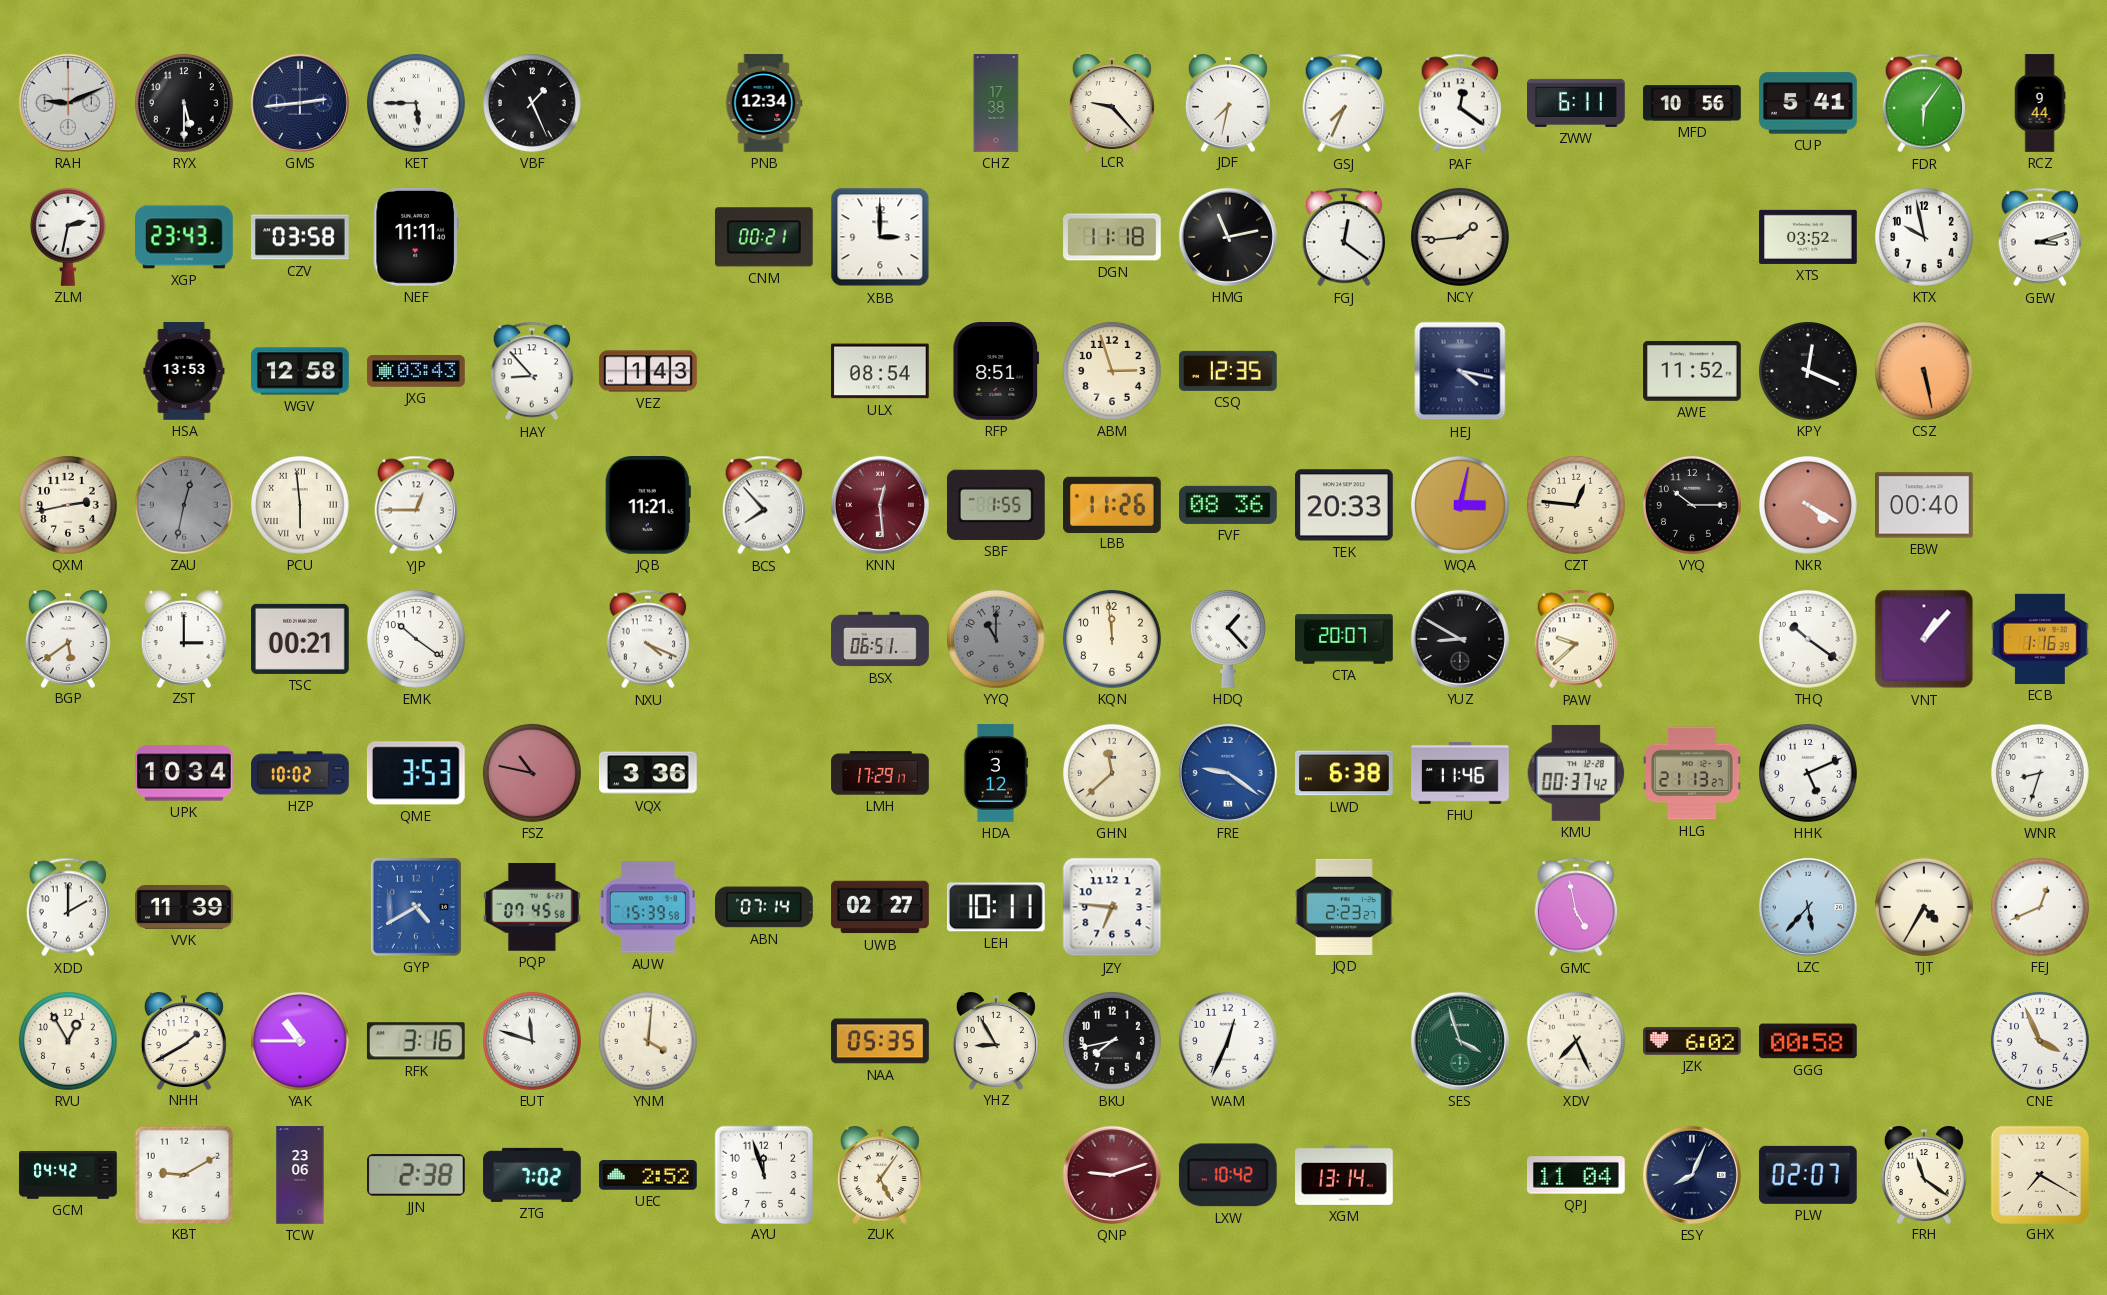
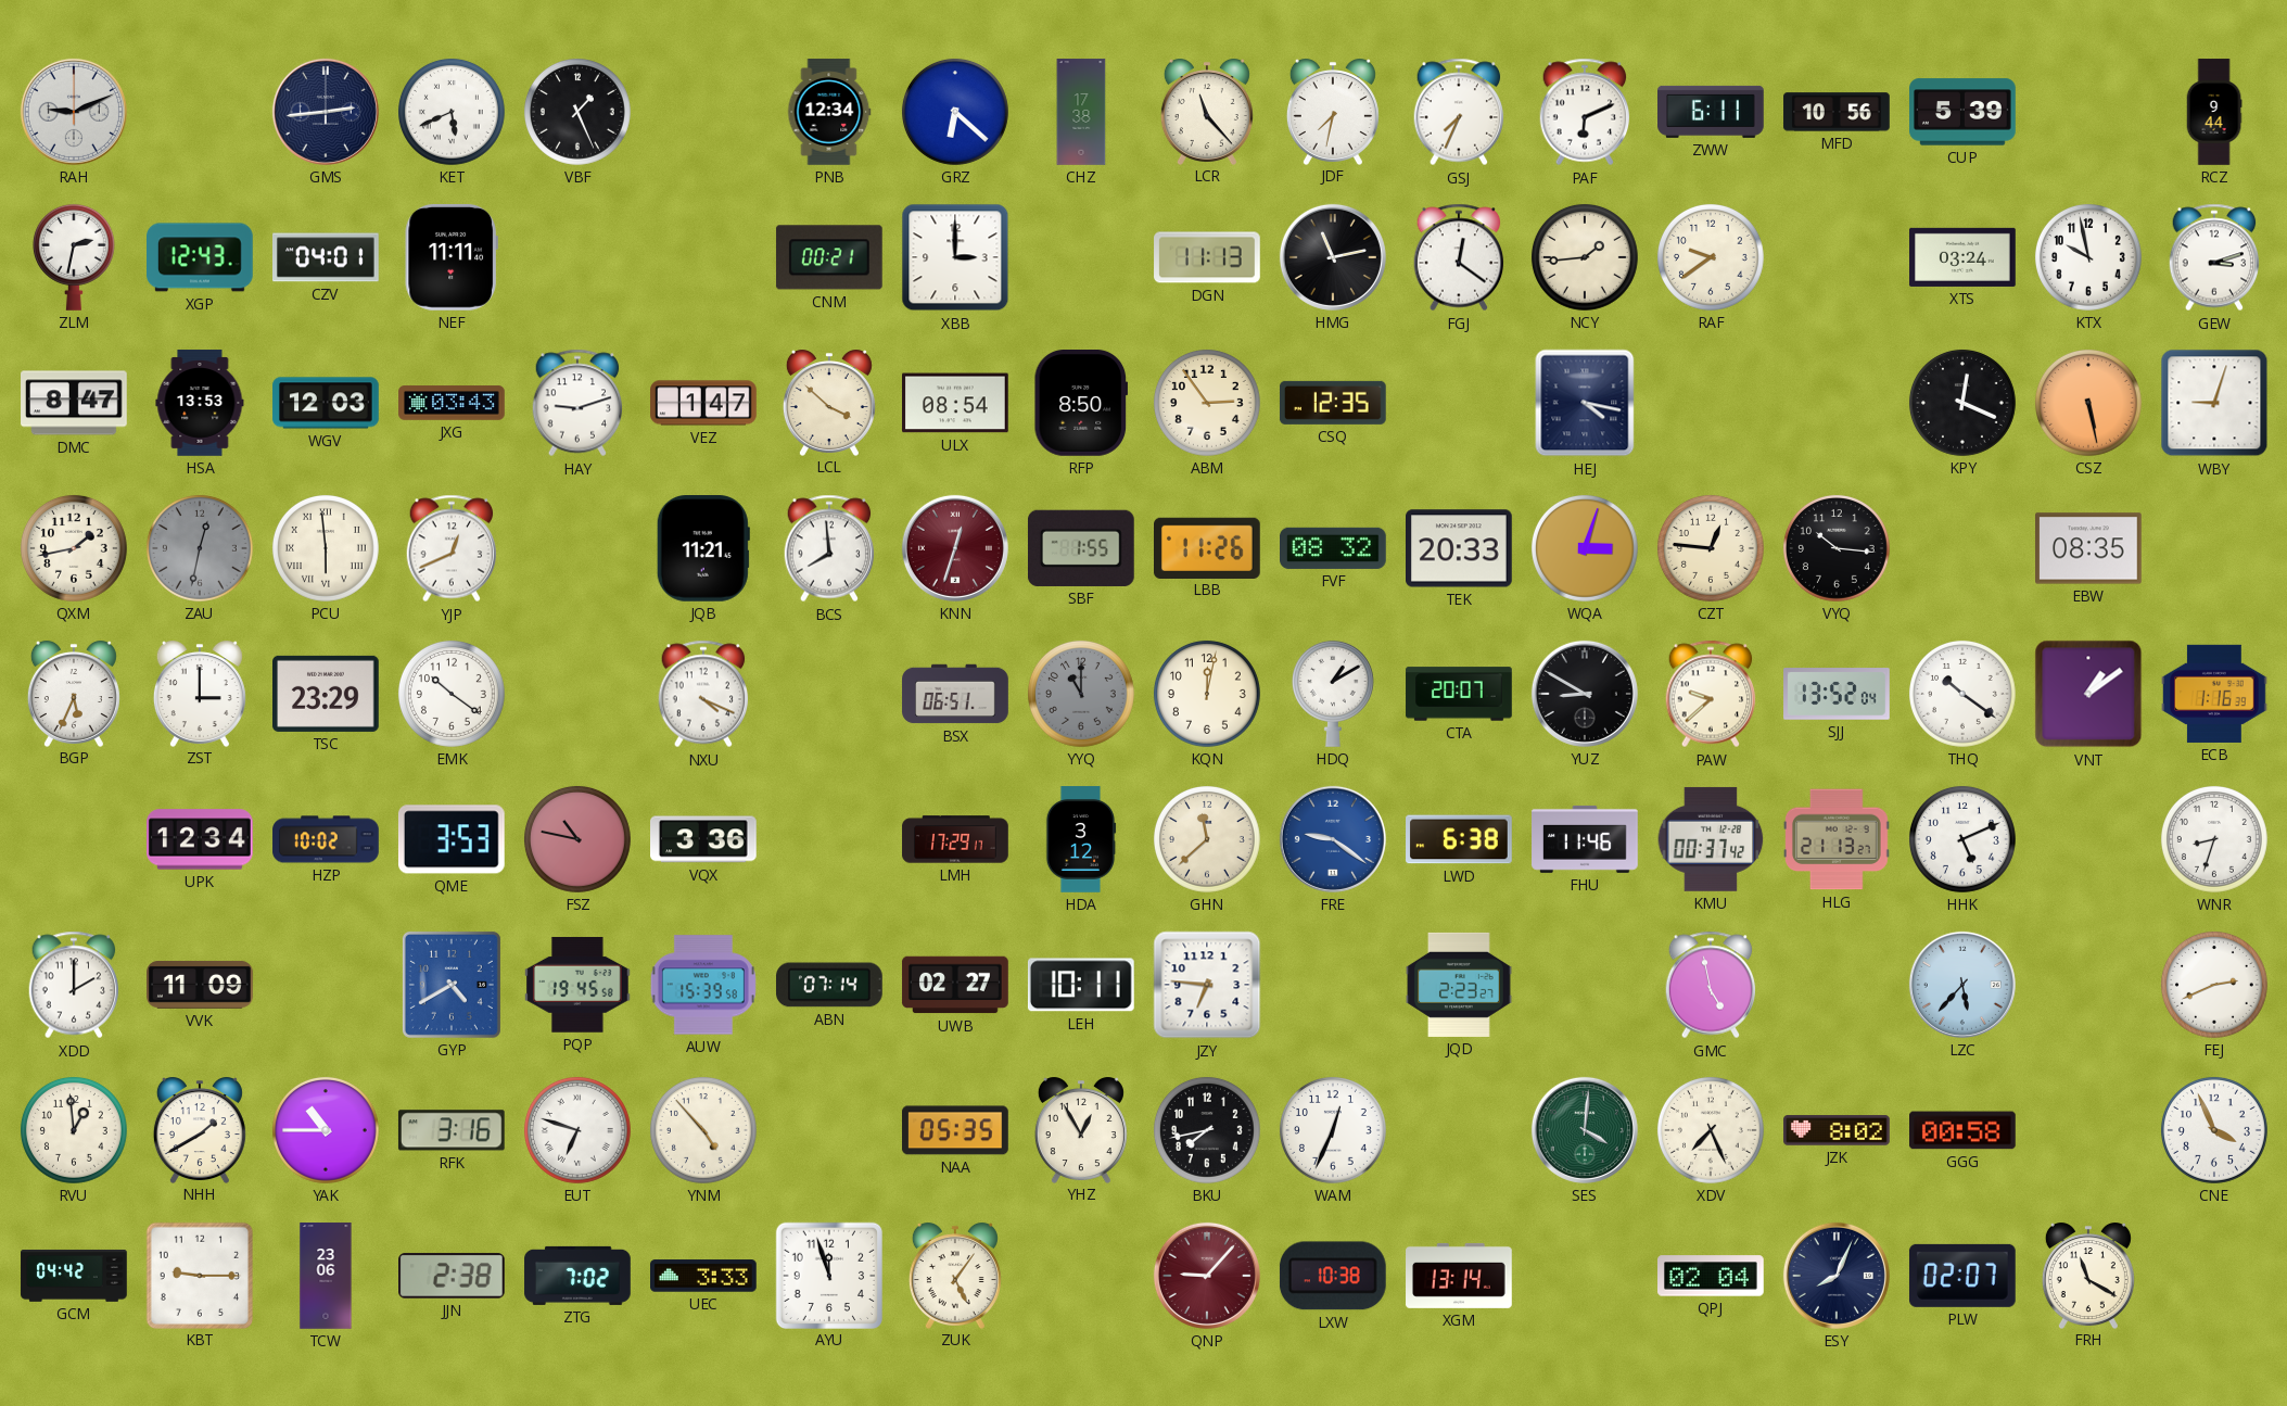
RYX: 5:30 -> none (184, 103)
KET: 5:45 -> 5:41 (452, 112)
GRZ: none -> 6:22 (955, 112)
LCR: 9:23 -> 11:23 (1207, 112)
PAF: 12:21 -> 6:11 (1585, 112)
CUP: 5:41 -> 5:39 (1962, 112)
FDR: 6:06 -> none (1924, 103)
XGP: 23:43 -> 12:43 (201, 257)
CZV: 03:58 -> 04:01 (327, 257)
DGN: 11:18 -> 11:13 (1207, 257)
RAF: none -> 9:39 (1711, 257)
XTS: 03:52 -> 03:24 (1962, 257)
DMC: none -> 8:47 (74, 403)
WGV: 12:58 -> 12:03 (326, 403)
HAY: 8:53 -> 9:12 (577, 403)
VEZ: 1:43 -> 1:47 (703, 403)
LCL: none -> 3:52 (829, 403)
RFP: 8:51 -> 8:50 (1080, 404)
ABM: 2:57 -> 2:54 (1207, 403)
AWE: 11:52 -> none (1692, 371)
WBY: none -> 9:03 (2214, 403)
QXM: 2:43 -> 1:43 (74, 548)
YJP: 12:45 -> 12:41 (452, 548)
BCS: 7:53 -> 7:59 (829, 548)
KNN: 12:29 -> 12:33 (955, 548)
FVF: 08:36 -> 08:32 (1334, 548)
WQA: 3:02 -> 3:03 (1585, 548)
VYQ: 10:15 -> 10:16 (1837, 548)
NKR: 4:20 -> none (1808, 505)
EBW: 00:40 -> 08:35 (2089, 548)
BGP: 5:39 -> 5:34 (74, 694)
TSC: 00:21 -> 23:29 (327, 694)
KQN: 11:59 -> 12:02 (1207, 694)
HDQ: 1:23 -> 1:10 (1333, 694)
SJJ: none -> 13:52 (1837, 694)
VNT: 1:07 -> 1:09 (2088, 694)
UPK: 10:34 -> 12:34 (201, 839)
VVK: 11:39 -> 11:09 (200, 985)
PQP: 07:45 -> 19:45 (579, 985)
TJT: 4:35 -> none (1924, 907)
FEJ: 12:41 -> 2:41 (2214, 985)
RVU: 12:55 -> 12:59 (74, 1130)
EUT: 11:48 -> 6:48 (577, 1130)
YNM: 4:01 -> 4:53 (703, 1130)
YHZ: 8:55 -> 12:55 (1081, 1130)
SES: 3:57 -> 4:01 (1585, 1130)
JZK: 6:02 -> 8:02 (1837, 1130)
KBT: 9:10 -> 9:15 (199, 1275)
UEC: 2:52 -> 3:33 (704, 1276)
QNP: 9:12 -> 9:07 (1207, 1276)
LXW: 10:42 -> 10:38 (1333, 1276)
QPJ: 11:04 -> 02:04 (1712, 1276)
FRH: 11:21 -> 11:20 (2088, 1276)
GHX: 7:20 -> none (2039, 1174)
